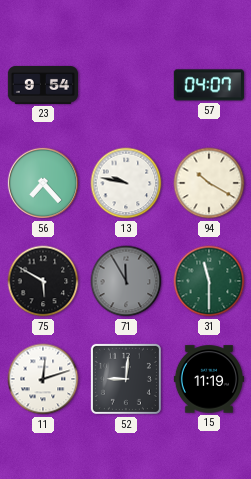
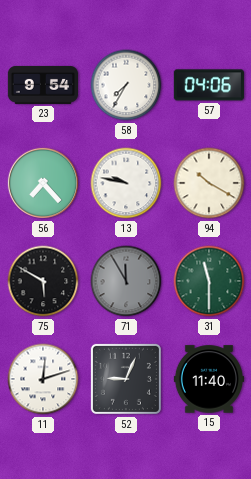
58: none -> 7:35 (126, 85)
57: 04:07 -> 04:06 (209, 85)
52: 9:01 -> 9:04 (126, 379)
15: 11:19 -> 11:40 (208, 379)
